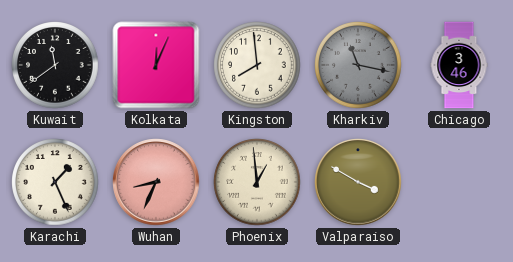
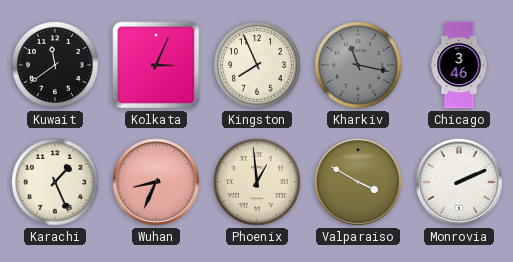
Kolkata: 12:04 -> 3:04 (156, 65)
Kingston: 7:59 -> 7:56 (257, 65)
Monrovia: none -> 2:11 (459, 182)
